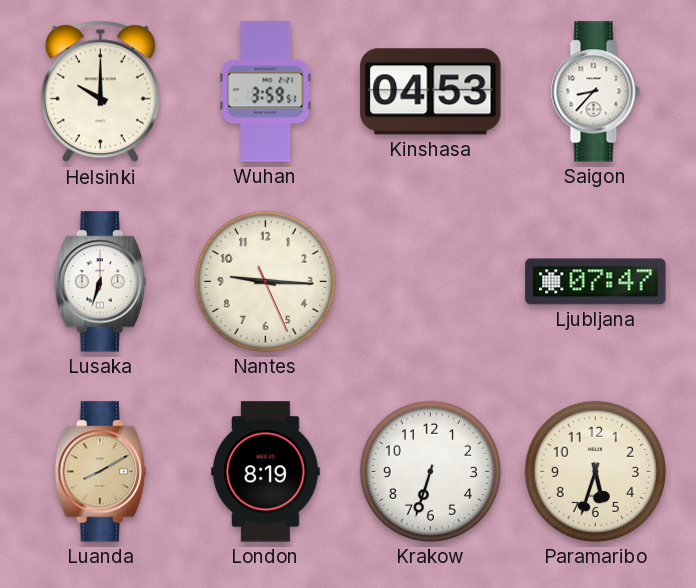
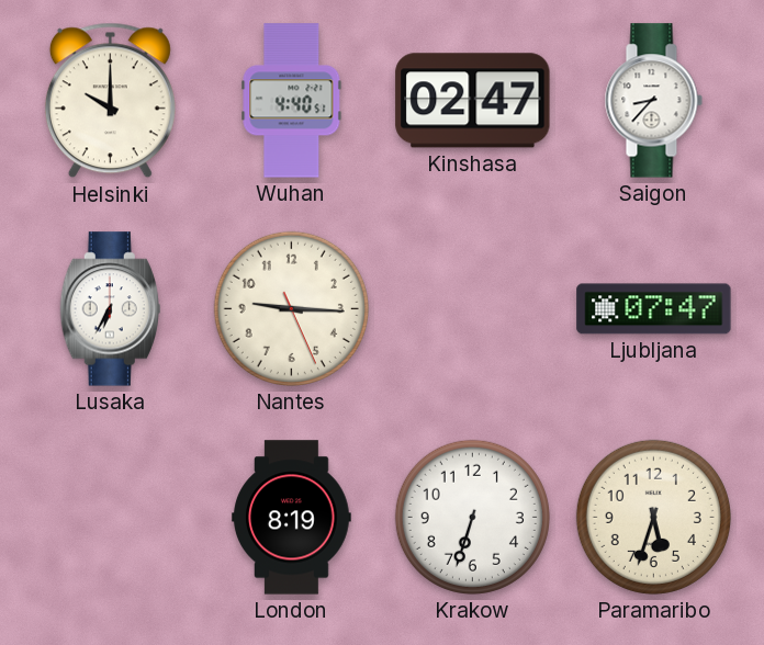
Wuhan: 3:59 -> 4:40 (292, 101)
Kinshasa: 04:53 -> 02:47 (473, 101)
Lusaka: 6:33 -> 6:35 (110, 309)
Luanda: 8:10 -> none (100, 472)
